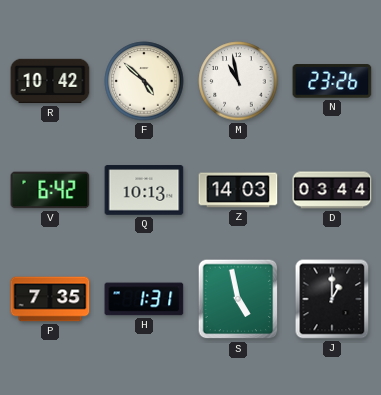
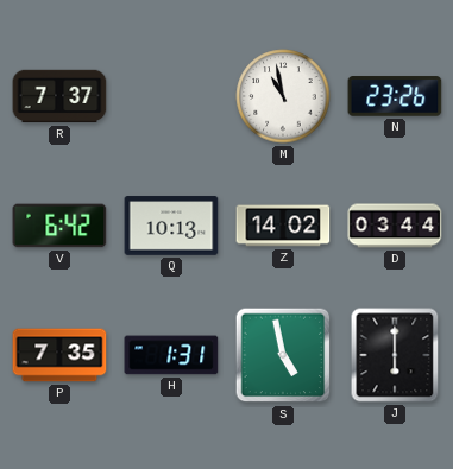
R: 10:42 -> 7:37 (59, 96)
F: 4:52 -> none (144, 81)
Z: 14:03 -> 14:02 (283, 226)
J: 1:00 -> 6:00 (395, 355)
